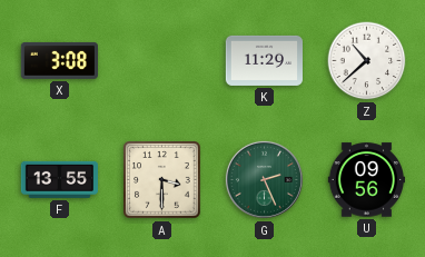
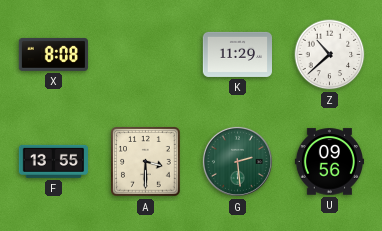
X: 3:08 -> 8:08 (53, 54)
G: 2:26 -> 2:29 (237, 161)
